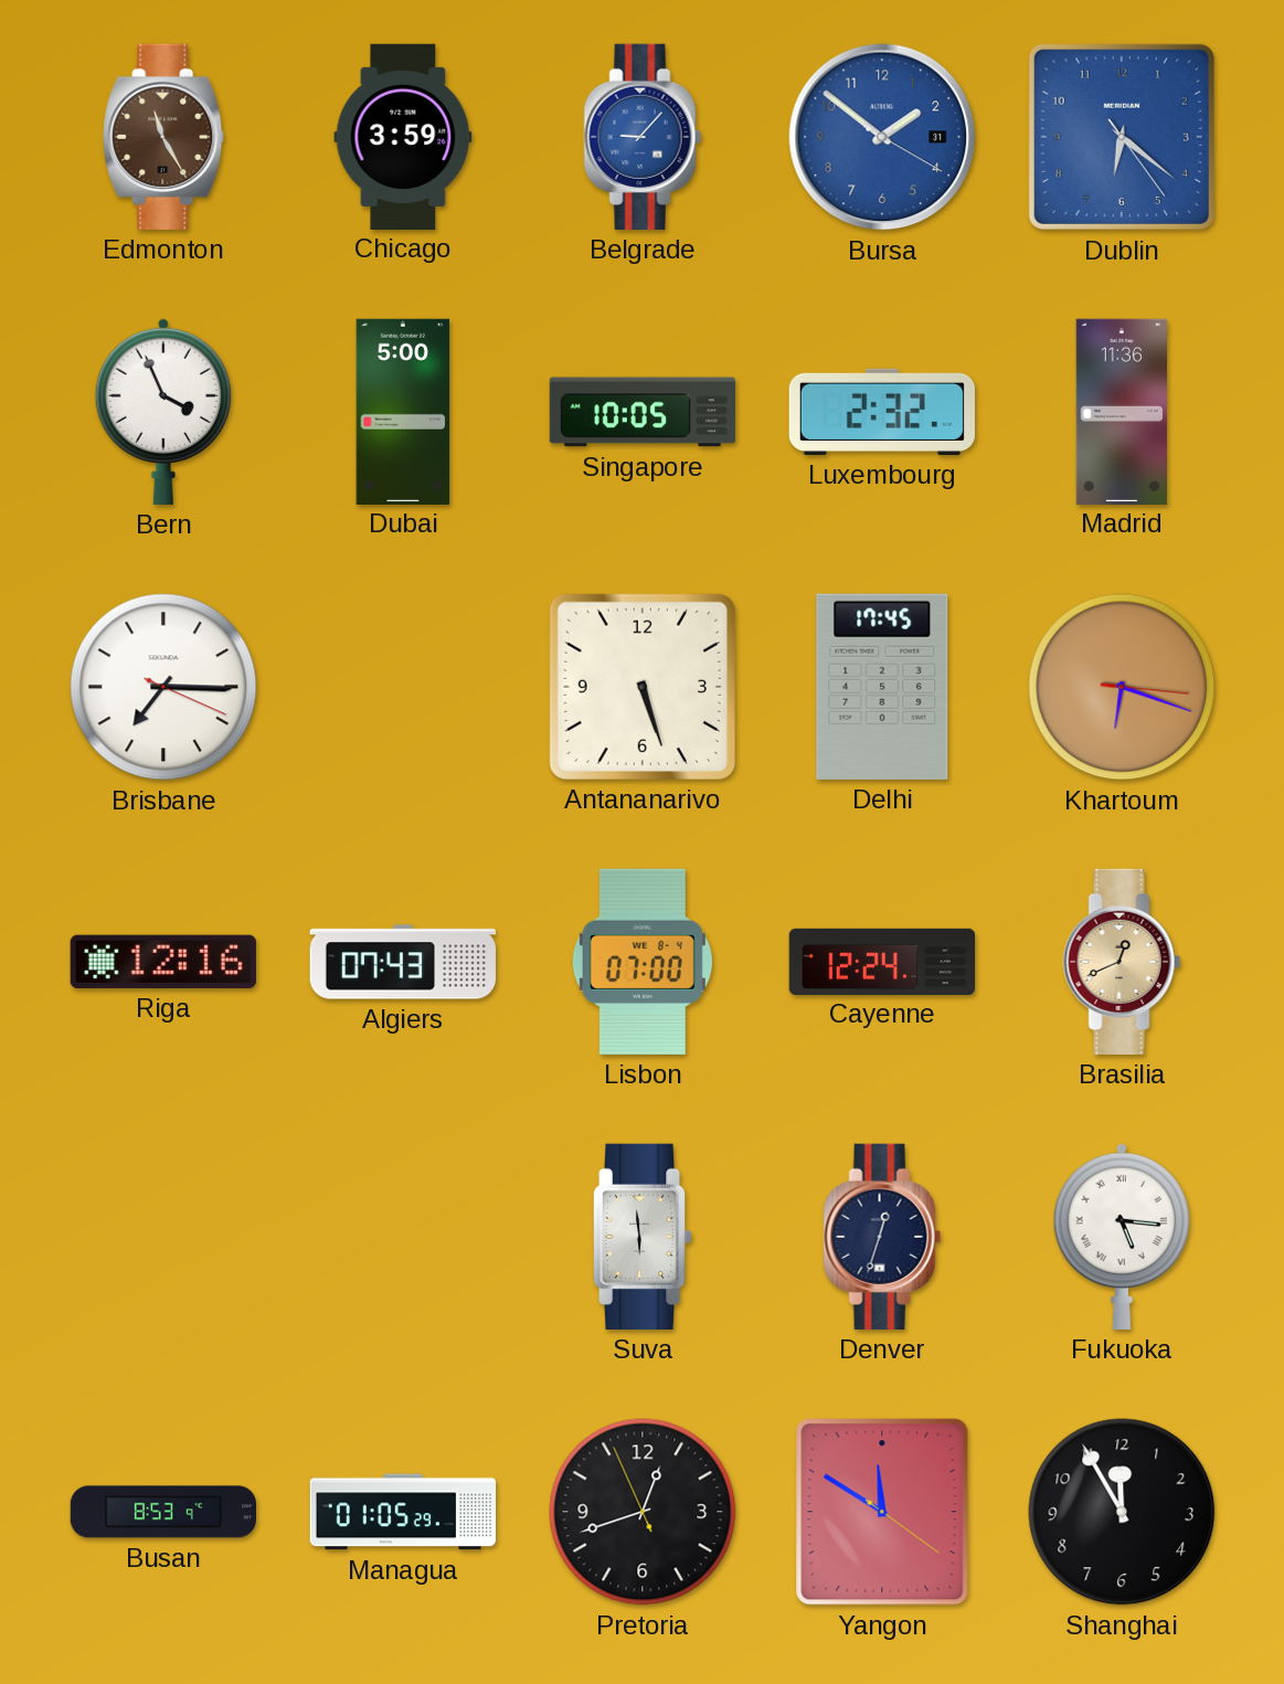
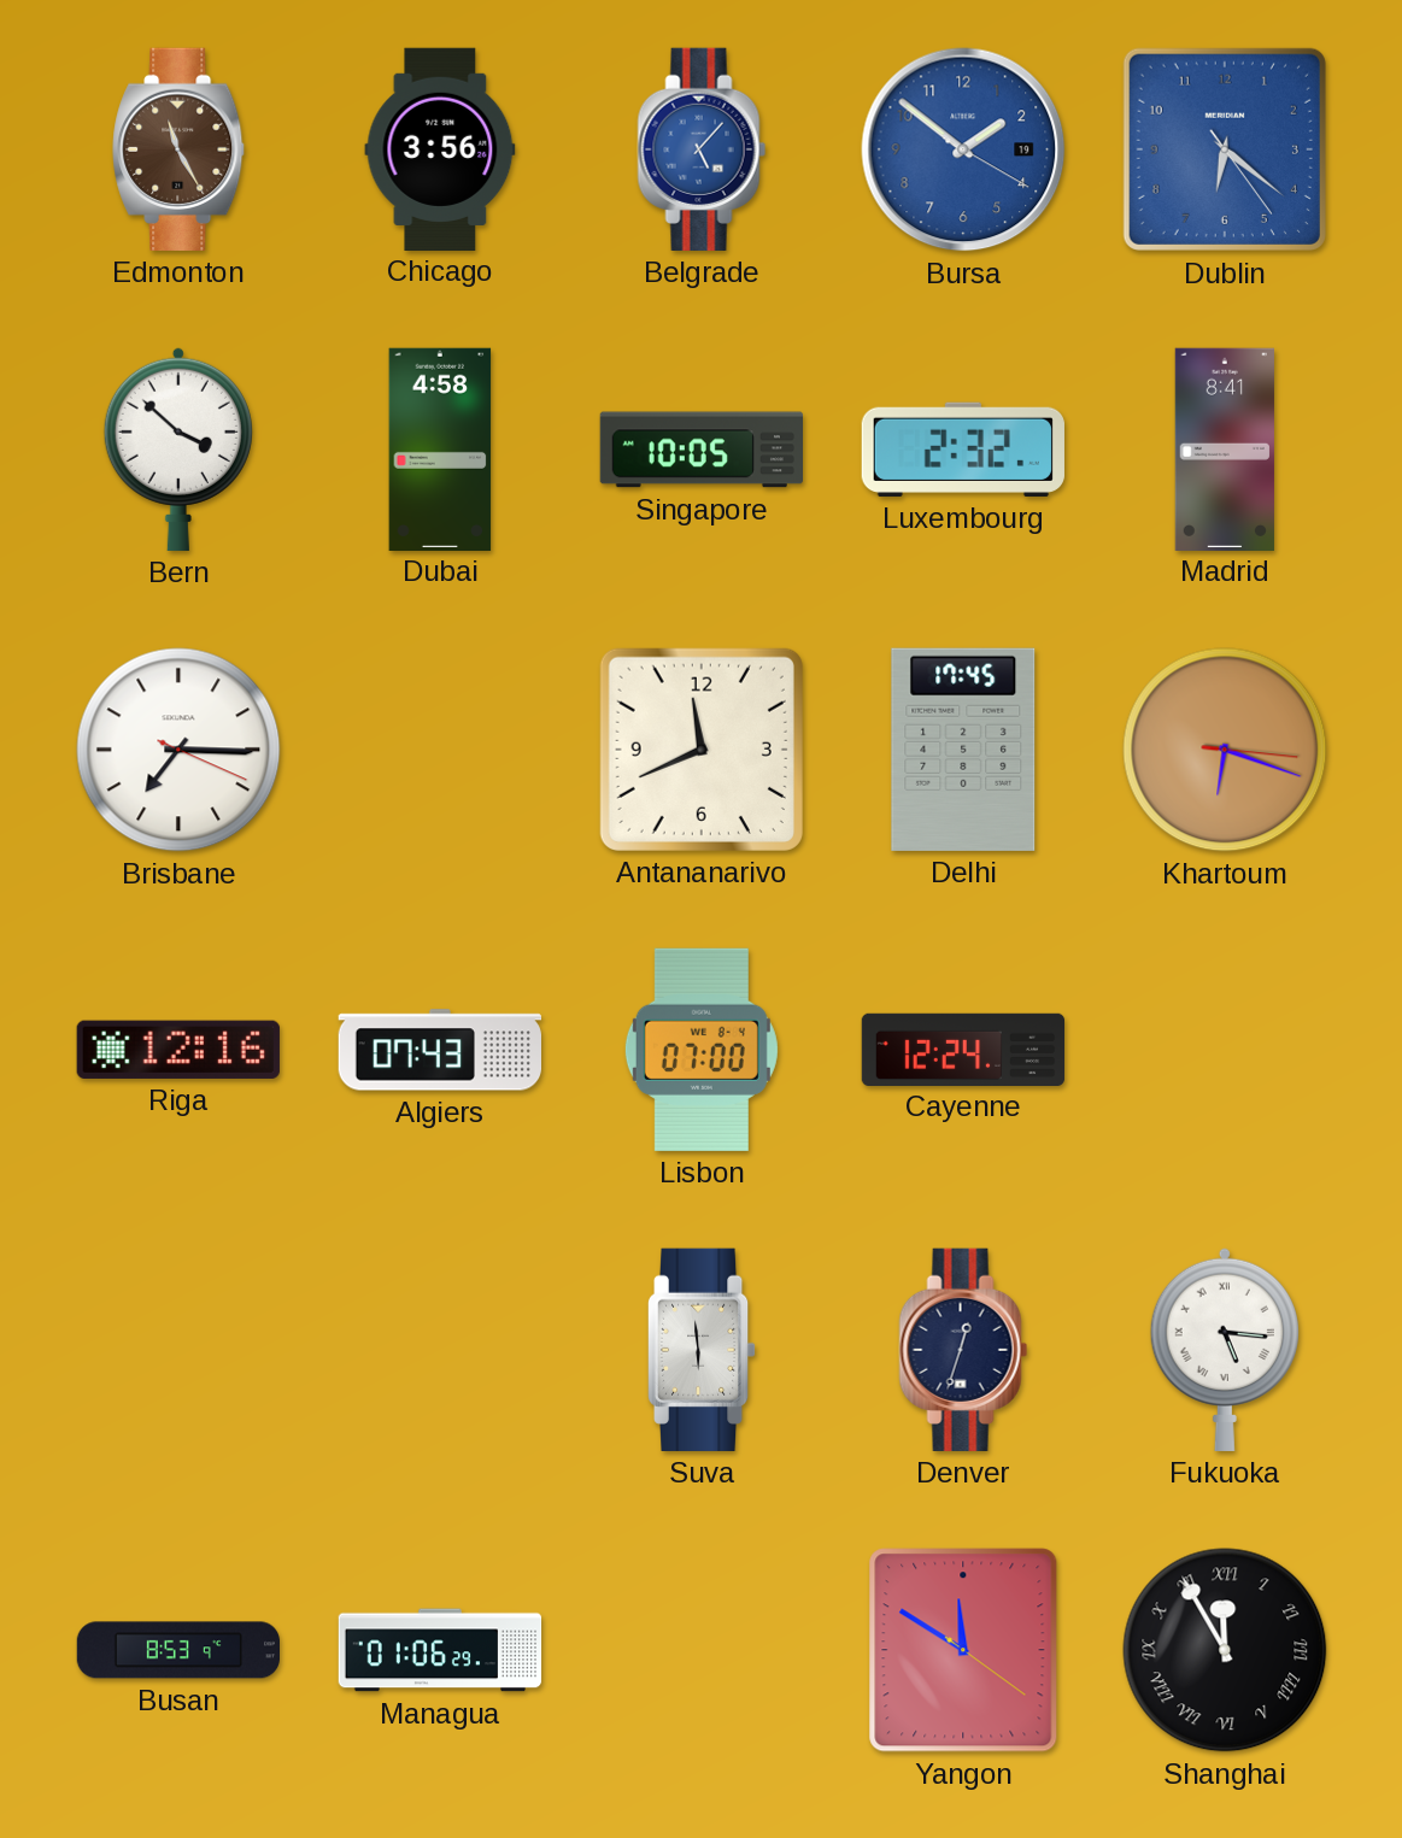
Chicago: 3:59 -> 3:56 (440, 148)
Belgrade: 9:07 -> 5:07 (702, 149)
Bursa date: 31 -> 19 (963, 149)
Bern: 3:56 -> 3:52 (178, 448)
Dubai: 5:00 -> 4:58 (440, 448)
Madrid: 11:36 -> 8:41 (1225, 448)
Antananarivo: 5:27 -> 11:41 (702, 750)
Brasilia: 12:41 -> none (1122, 962)
Managua: 01:05 -> 01:06 (440, 1650)
Pretoria: 12:41 -> none (643, 1512)
Shanghai numerals: Arabic -> Roman (1225, 1650)
